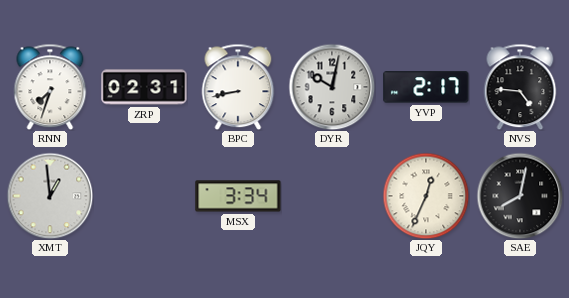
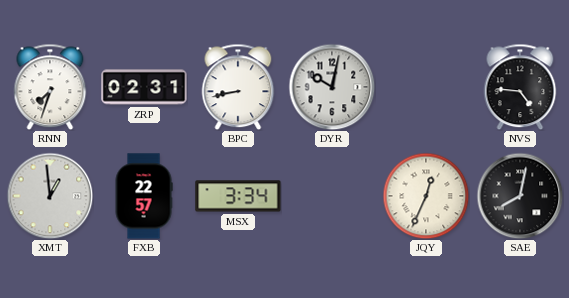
YVP: 2:17 -> none (426, 87)
FXB: none -> 22:57 (144, 196)
